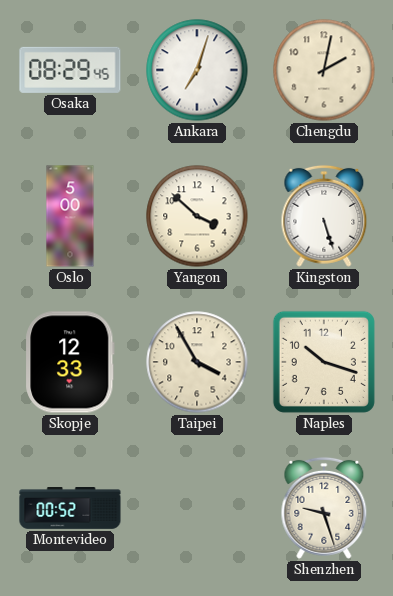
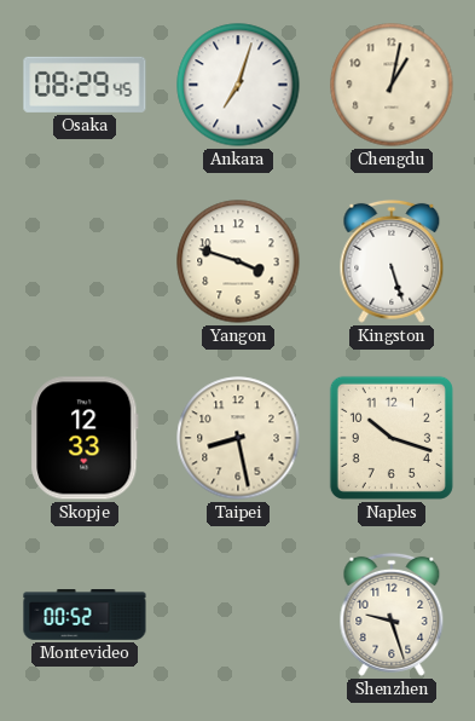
Chengdu: 2:02 -> 1:02 (392, 85)
Oslo: 5:00 -> none (70, 216)
Yangon: 3:52 -> 3:48 (238, 261)
Taipei: 3:55 -> 8:28 (238, 438)
